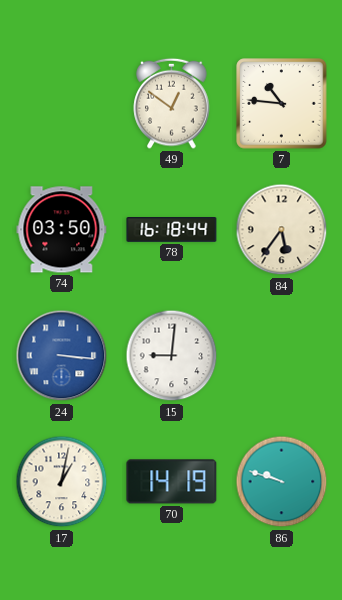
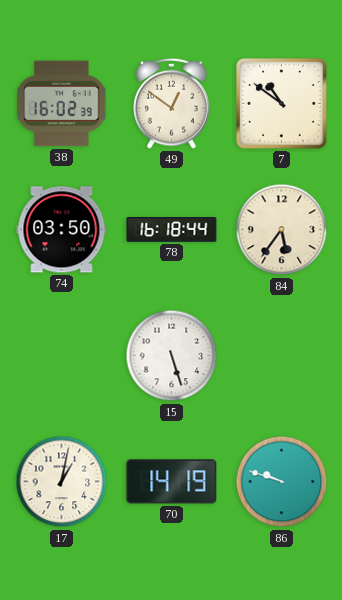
38: none -> 16:02 (62, 104)
7: 10:46 -> 10:51 (282, 104)
24: 3:16 -> none (62, 356)
15: 9:01 -> 5:27 (172, 356)
